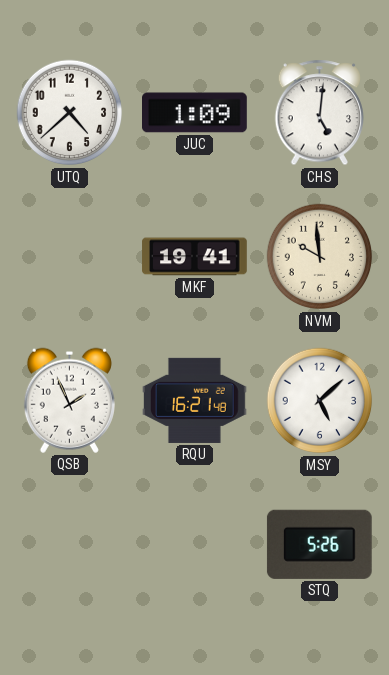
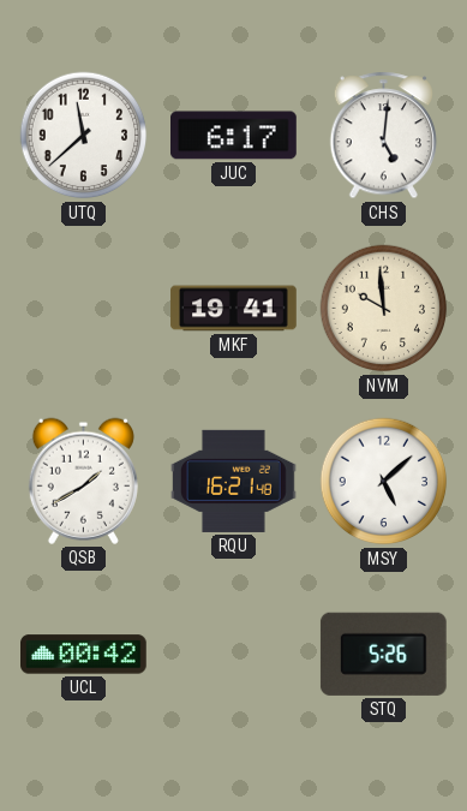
UTQ: 4:38 -> 11:38 (84, 136)
JUC: 1:09 -> 6:17 (234, 136)
QSB: 1:56 -> 1:40 (83, 481)
UCL: none -> 00:42 (84, 655)
